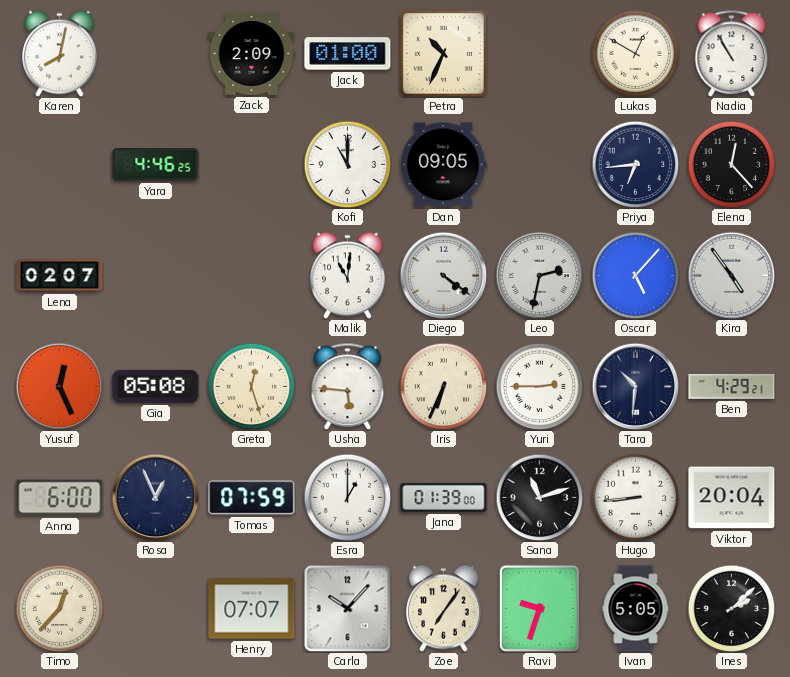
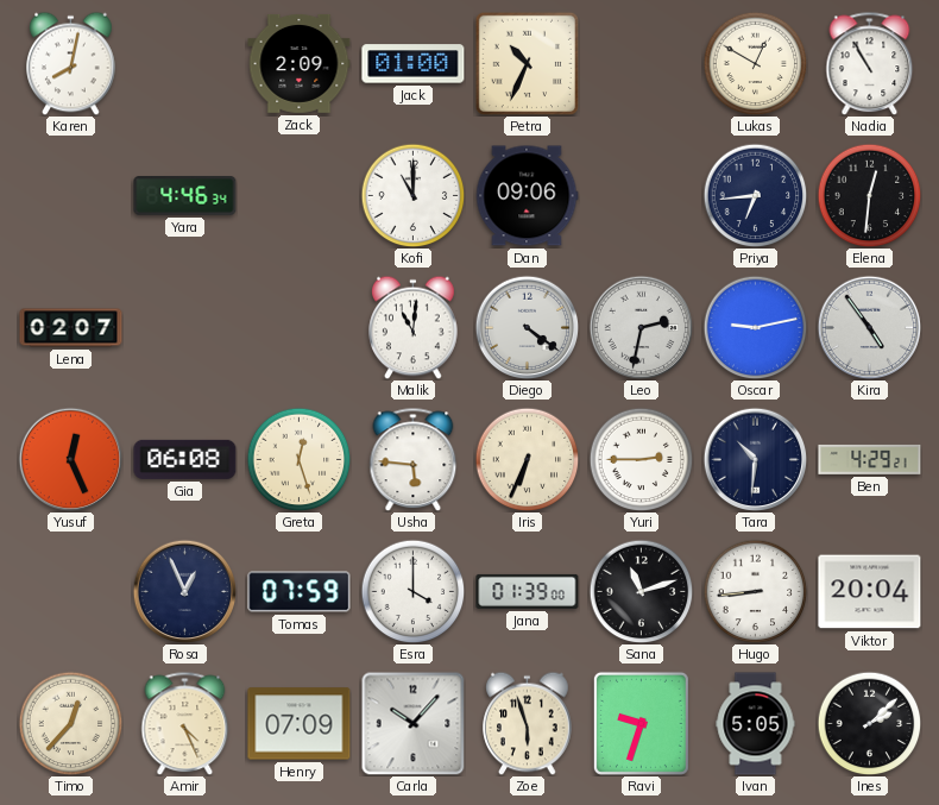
Yara: 4:46:25 -> 4:46:34 (185, 196)
Dan: 09:05 -> 09:06 (527, 196)
Elena: 12:23 -> 12:31 (869, 195)
Oscar: 5:07 -> 9:13 (755, 327)
Gia: 05:08 -> 06:08 (185, 459)
Anna: 6:00 -> none (60, 498)
Esra: 1:00 -> 4:00 (412, 591)
Amir: none -> 4:26 (185, 723)
Henry: 07:07 -> 07:09 (300, 724)
Zoe: 7:06 -> 5:57 (528, 723)
